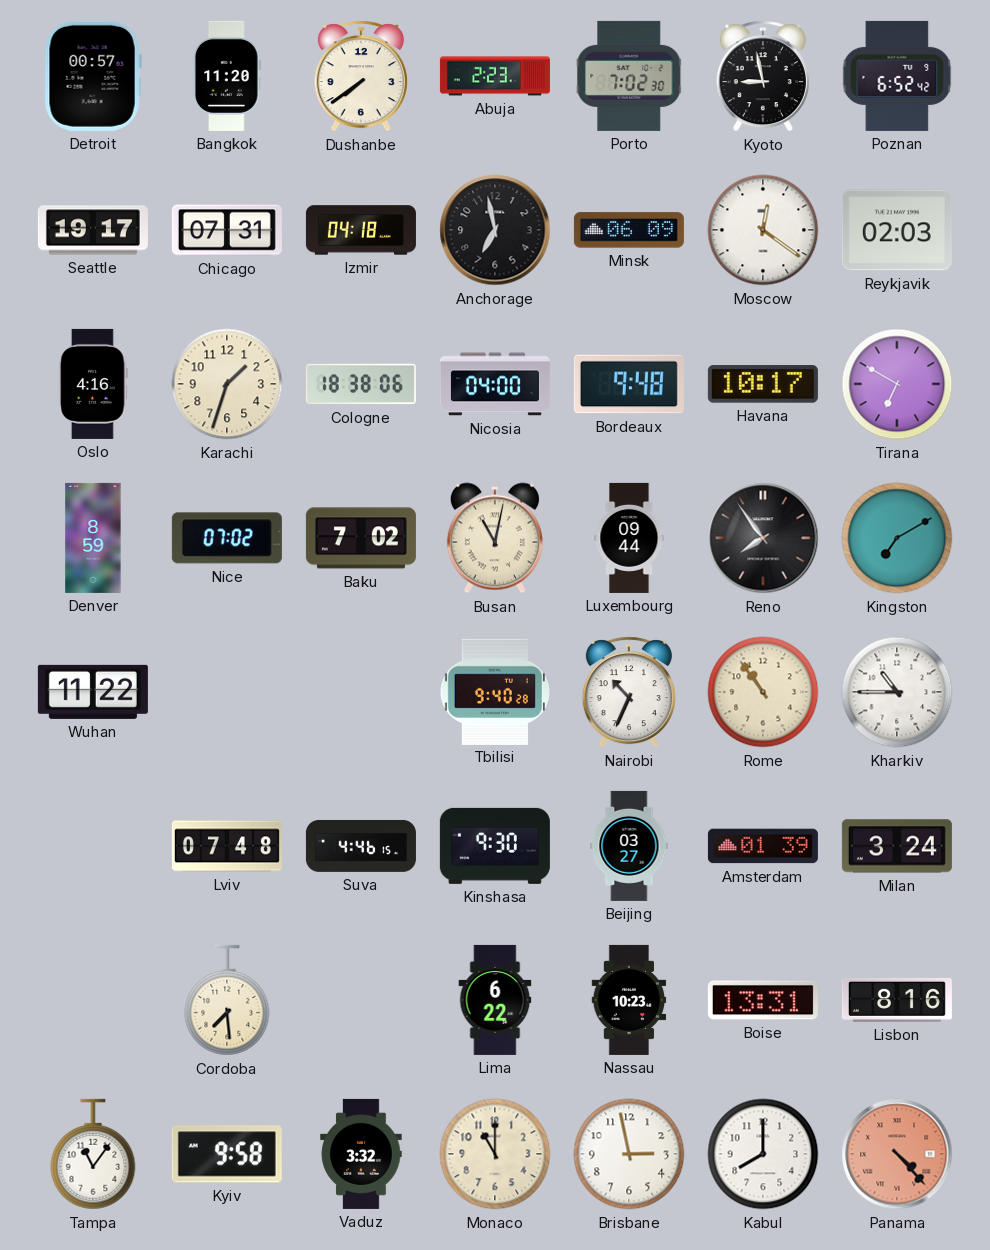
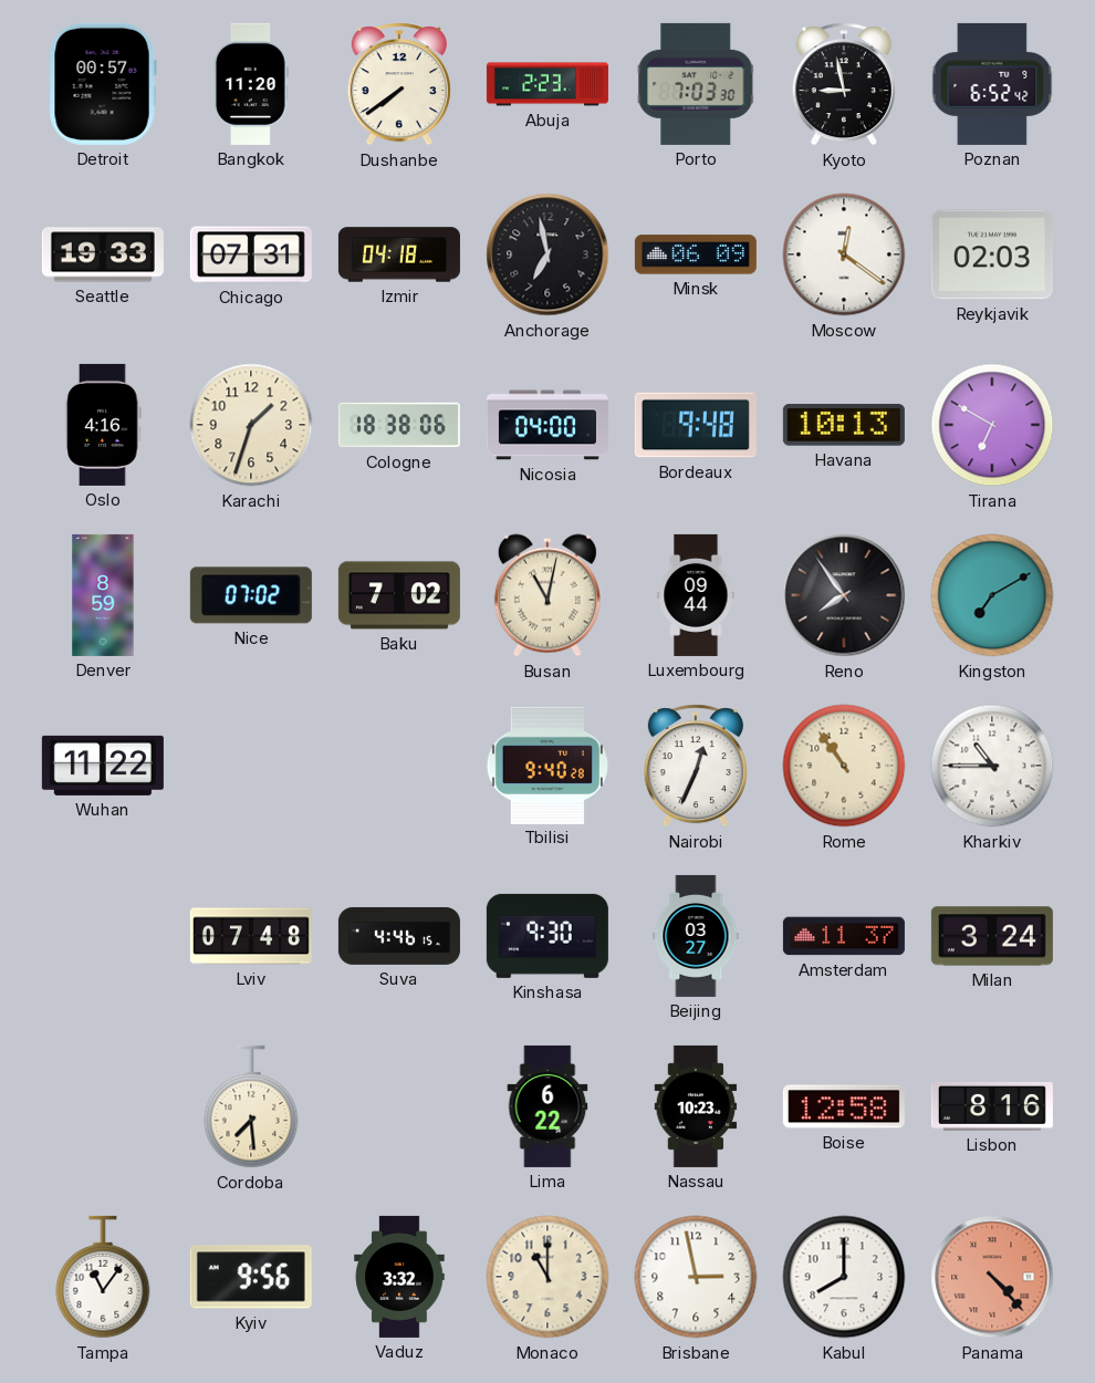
Porto: 7:02 -> 7:03 (696, 84)
Seattle: 19:17 -> 19:33 (103, 254)
Havana: 10:17 -> 10:13 (844, 425)
Nairobi: 10:34 -> 12:34 (696, 766)
Amsterdam: 01:39 -> 11:37 (844, 936)
Boise: 13:31 -> 12:58 (844, 1106)
Kyiv: 9:58 -> 9:56 (251, 1277)
